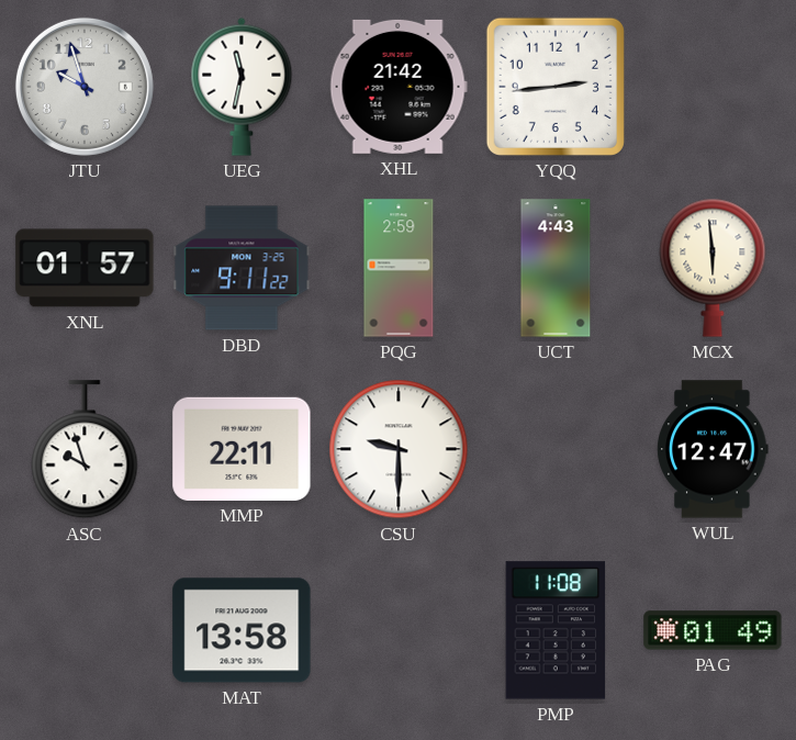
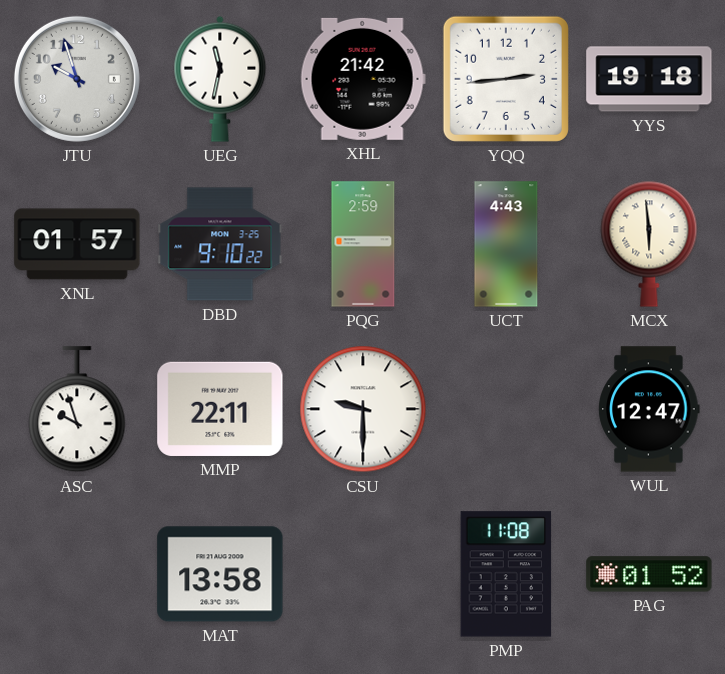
YYS: none -> 19:18 (649, 79)
DBD: 9:11 -> 9:10 (220, 244)
PAG: 01:49 -> 01:52 (649, 574)
